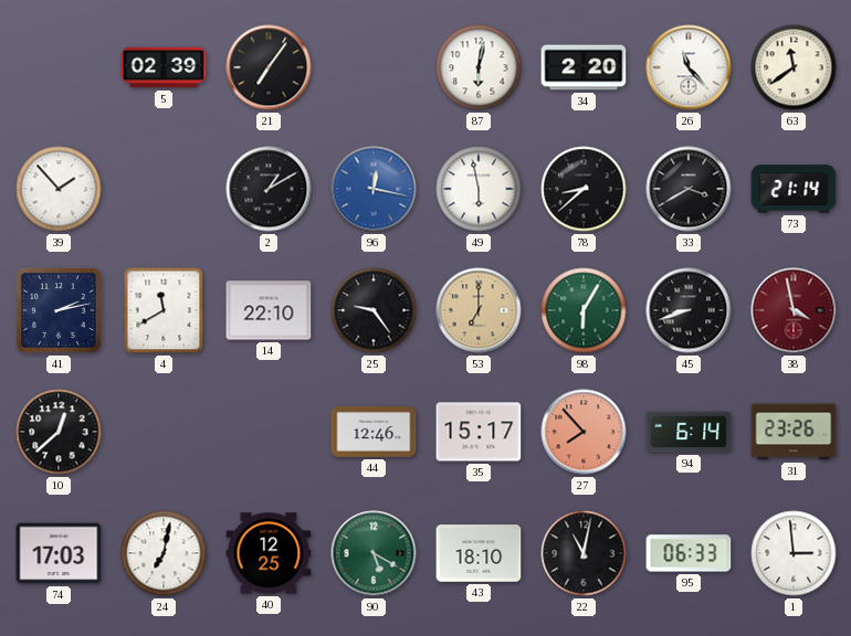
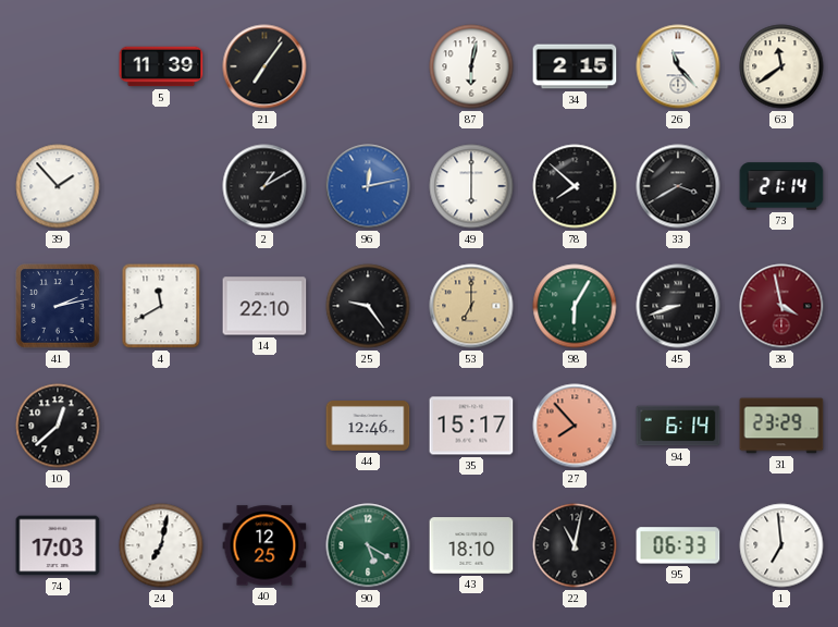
5: 02:39 -> 11:39 (161, 66)
34: 2:20 -> 2:15 (575, 66)
96: 12:17 -> 12:13 (368, 186)
49: 5:58 -> 6:00 (471, 186)
78: 8:38 -> 7:52 (575, 186)
31: 23:26 -> 23:29 (781, 426)
1: 2:59 -> 6:59 (781, 545)
